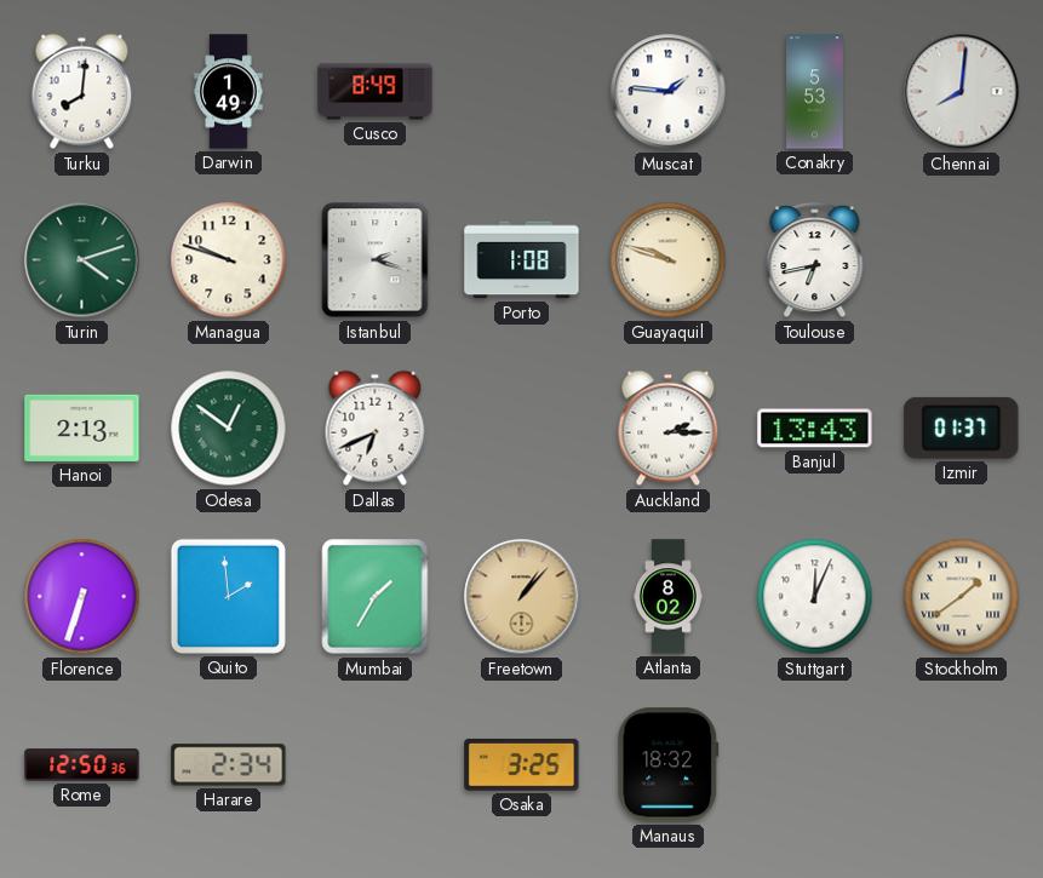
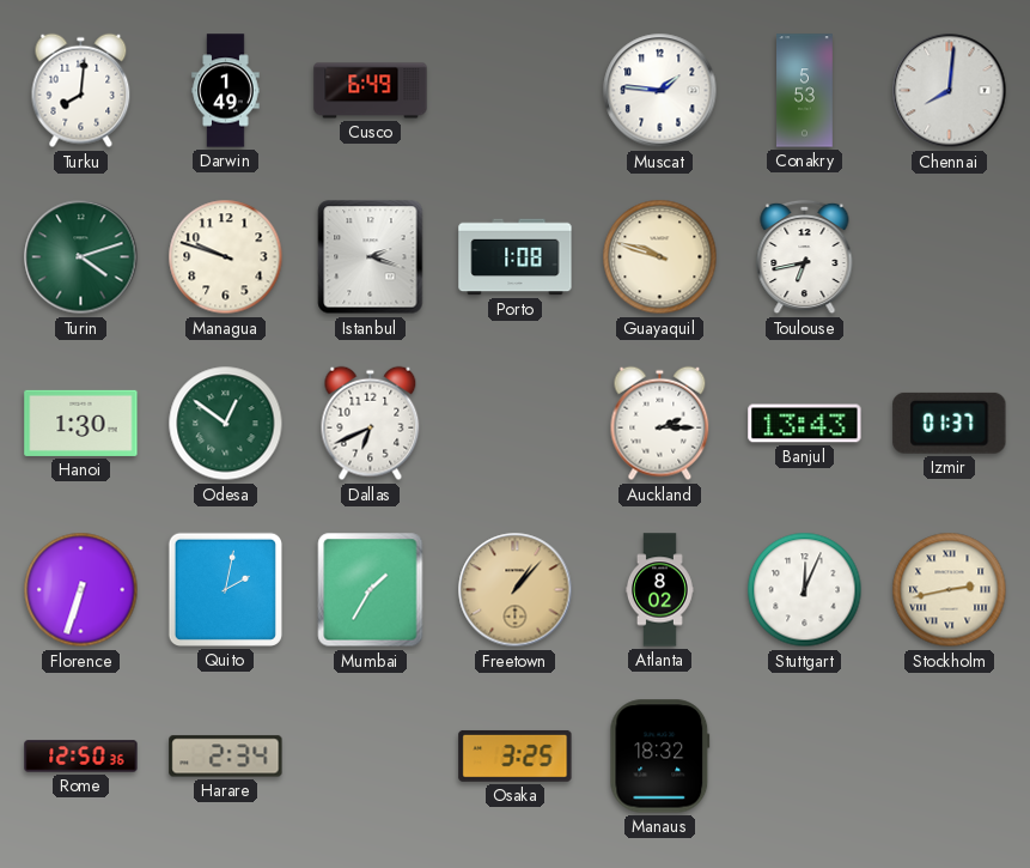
Cusco: 8:49 -> 6:49 (371, 91)
Hanoi: 2:13 -> 1:30 (81, 423)
Quito: 1:59 -> 2:02 (225, 589)
Stockholm: 1:39 -> 2:43 (950, 590)
